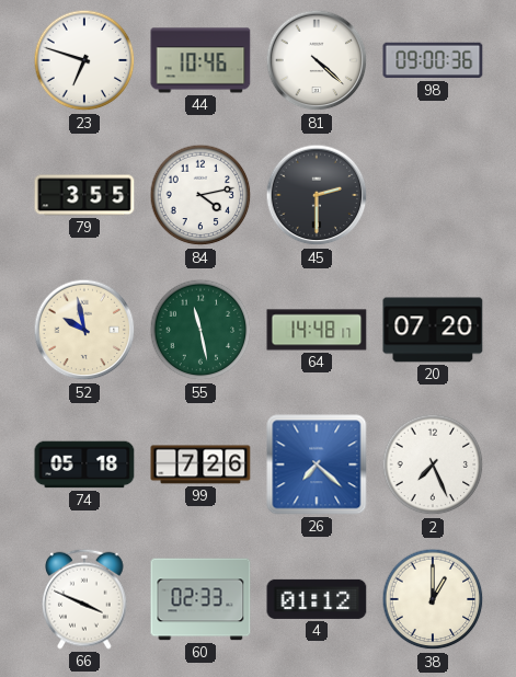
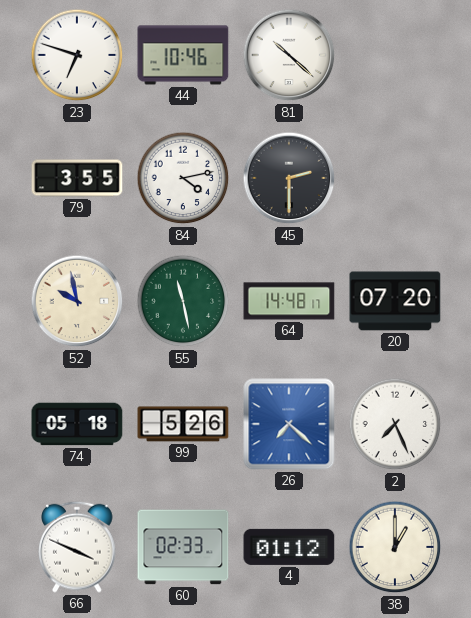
81: 4:22 -> 10:22 (289, 55)
98: 09:00 -> none (433, 60)
99: 7:26 -> 5:26 (183, 424)
